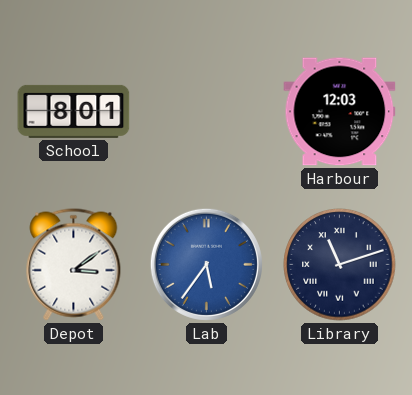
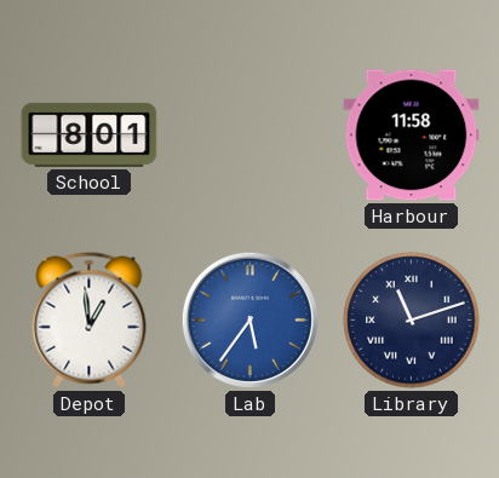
Harbour: 12:03 -> 11:58 (412, 136)
Depot: 3:09 -> 12:59 (90, 321)
